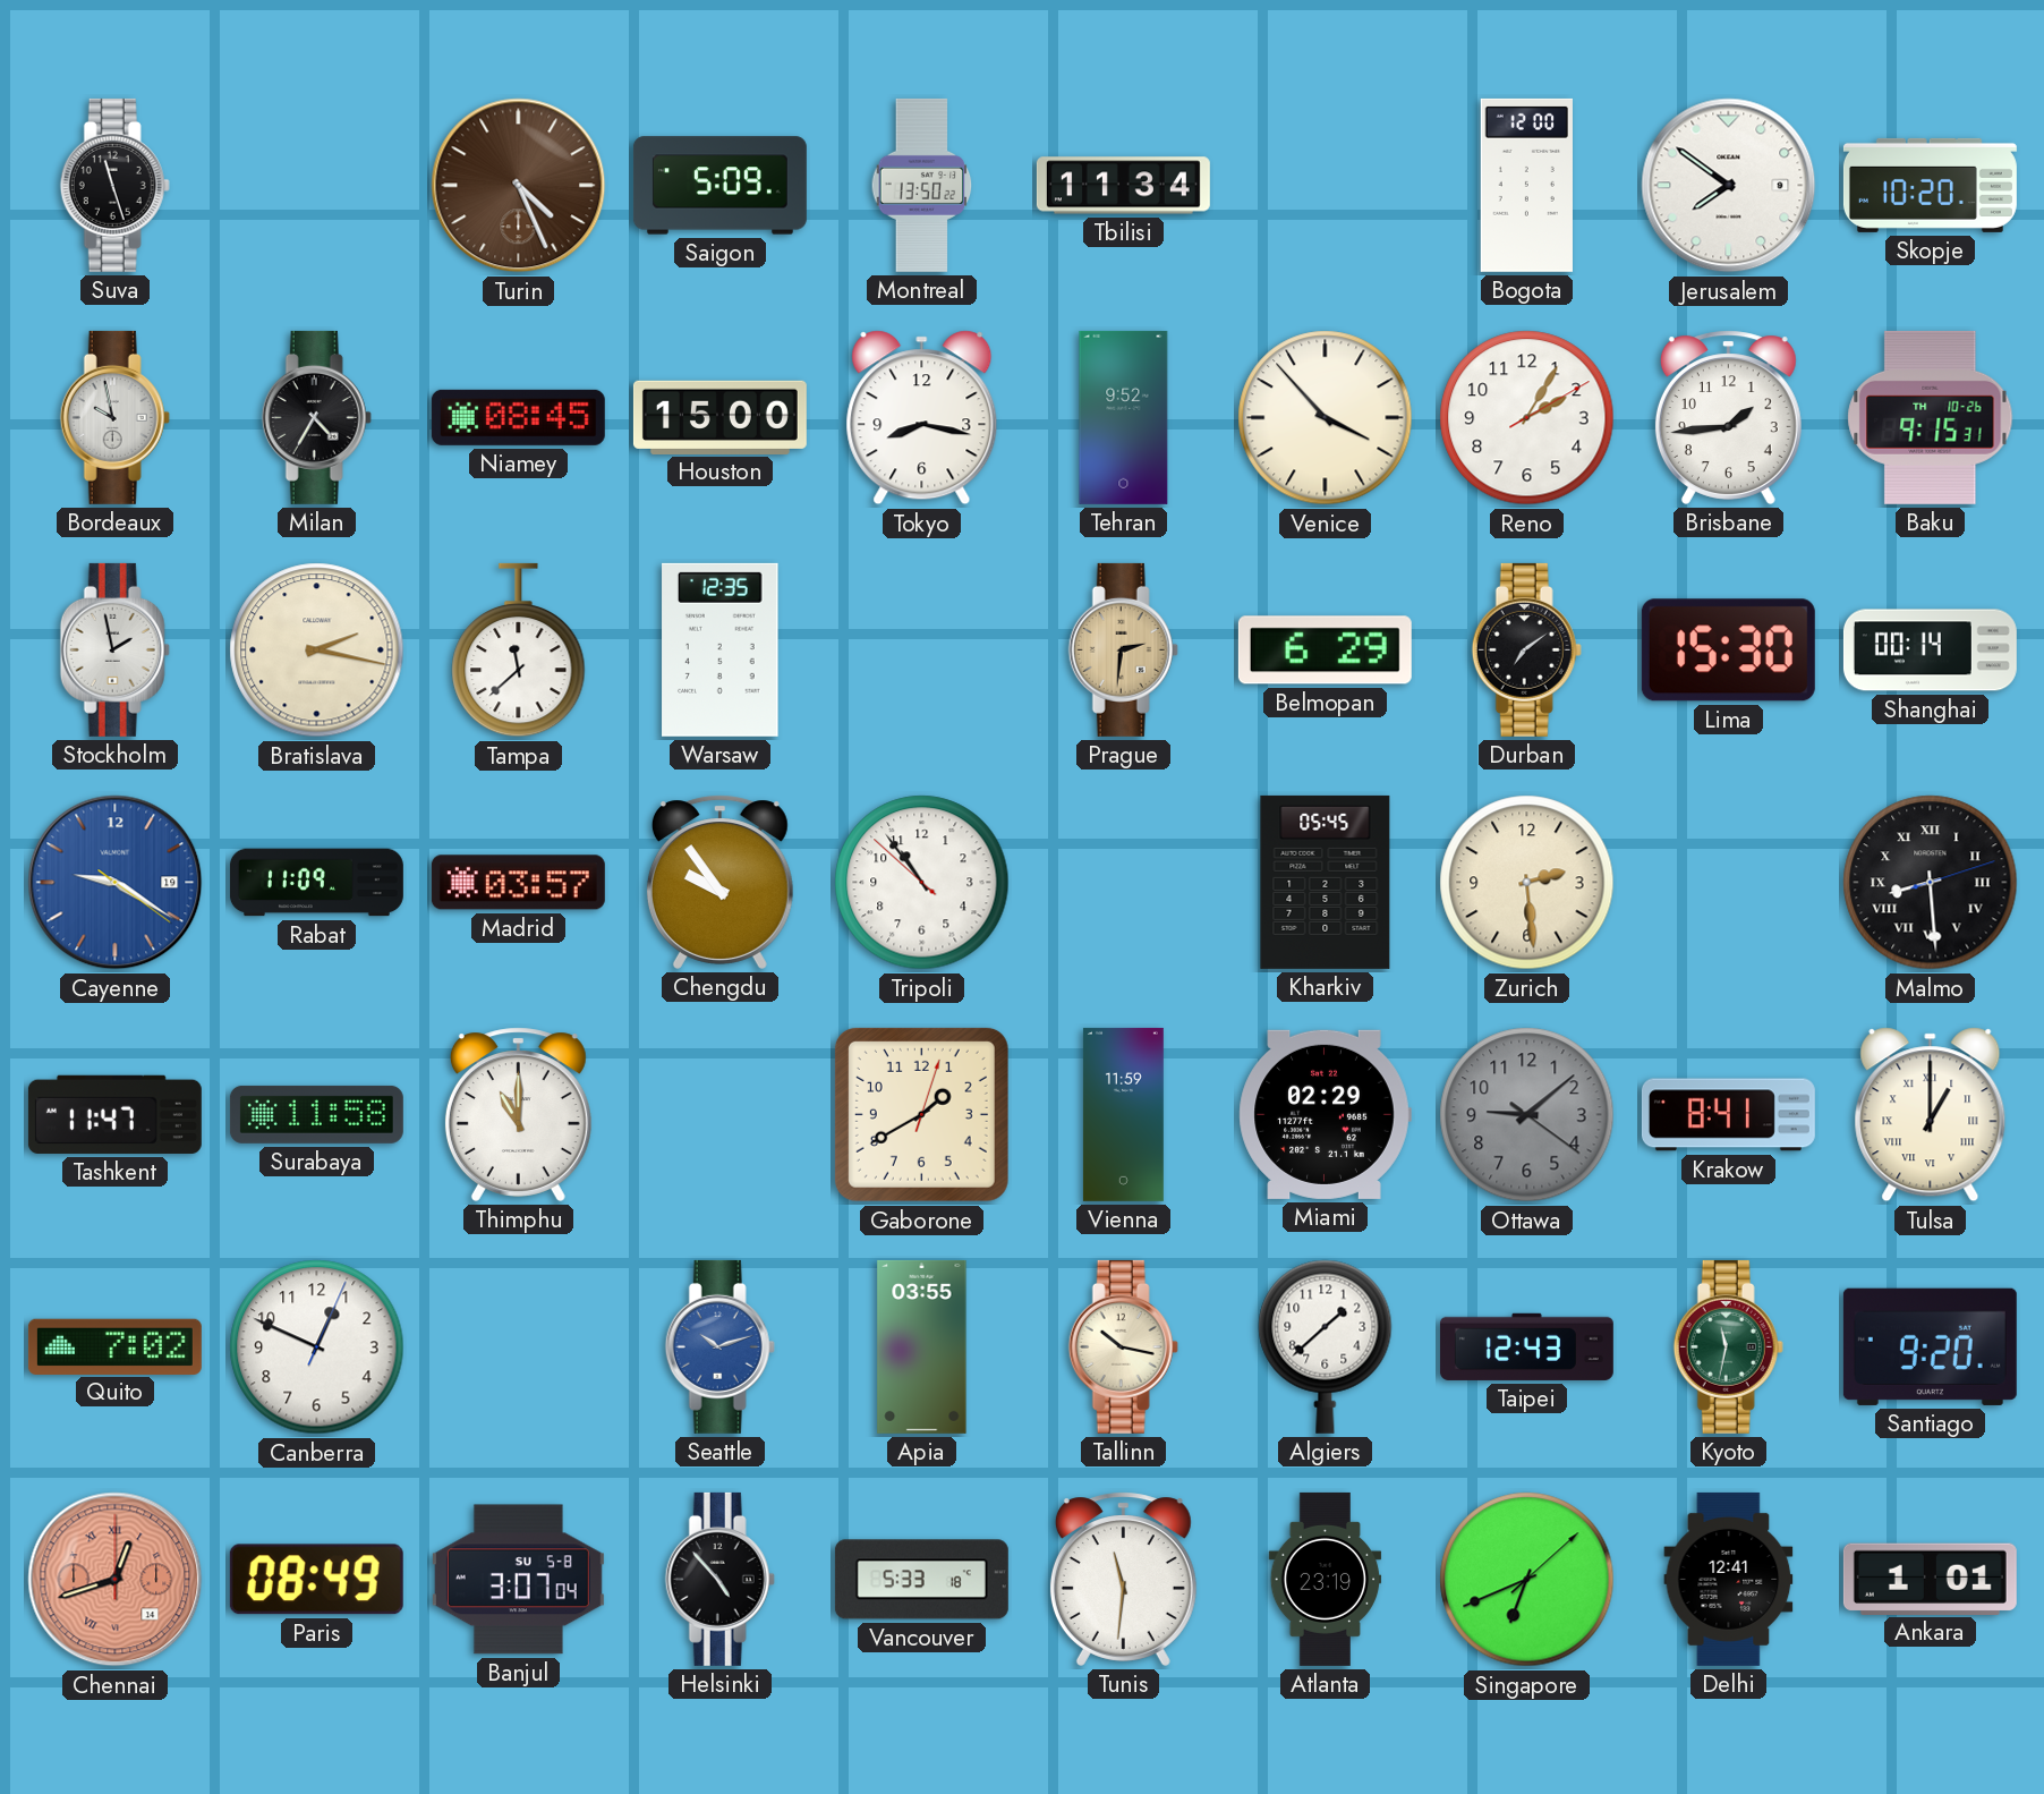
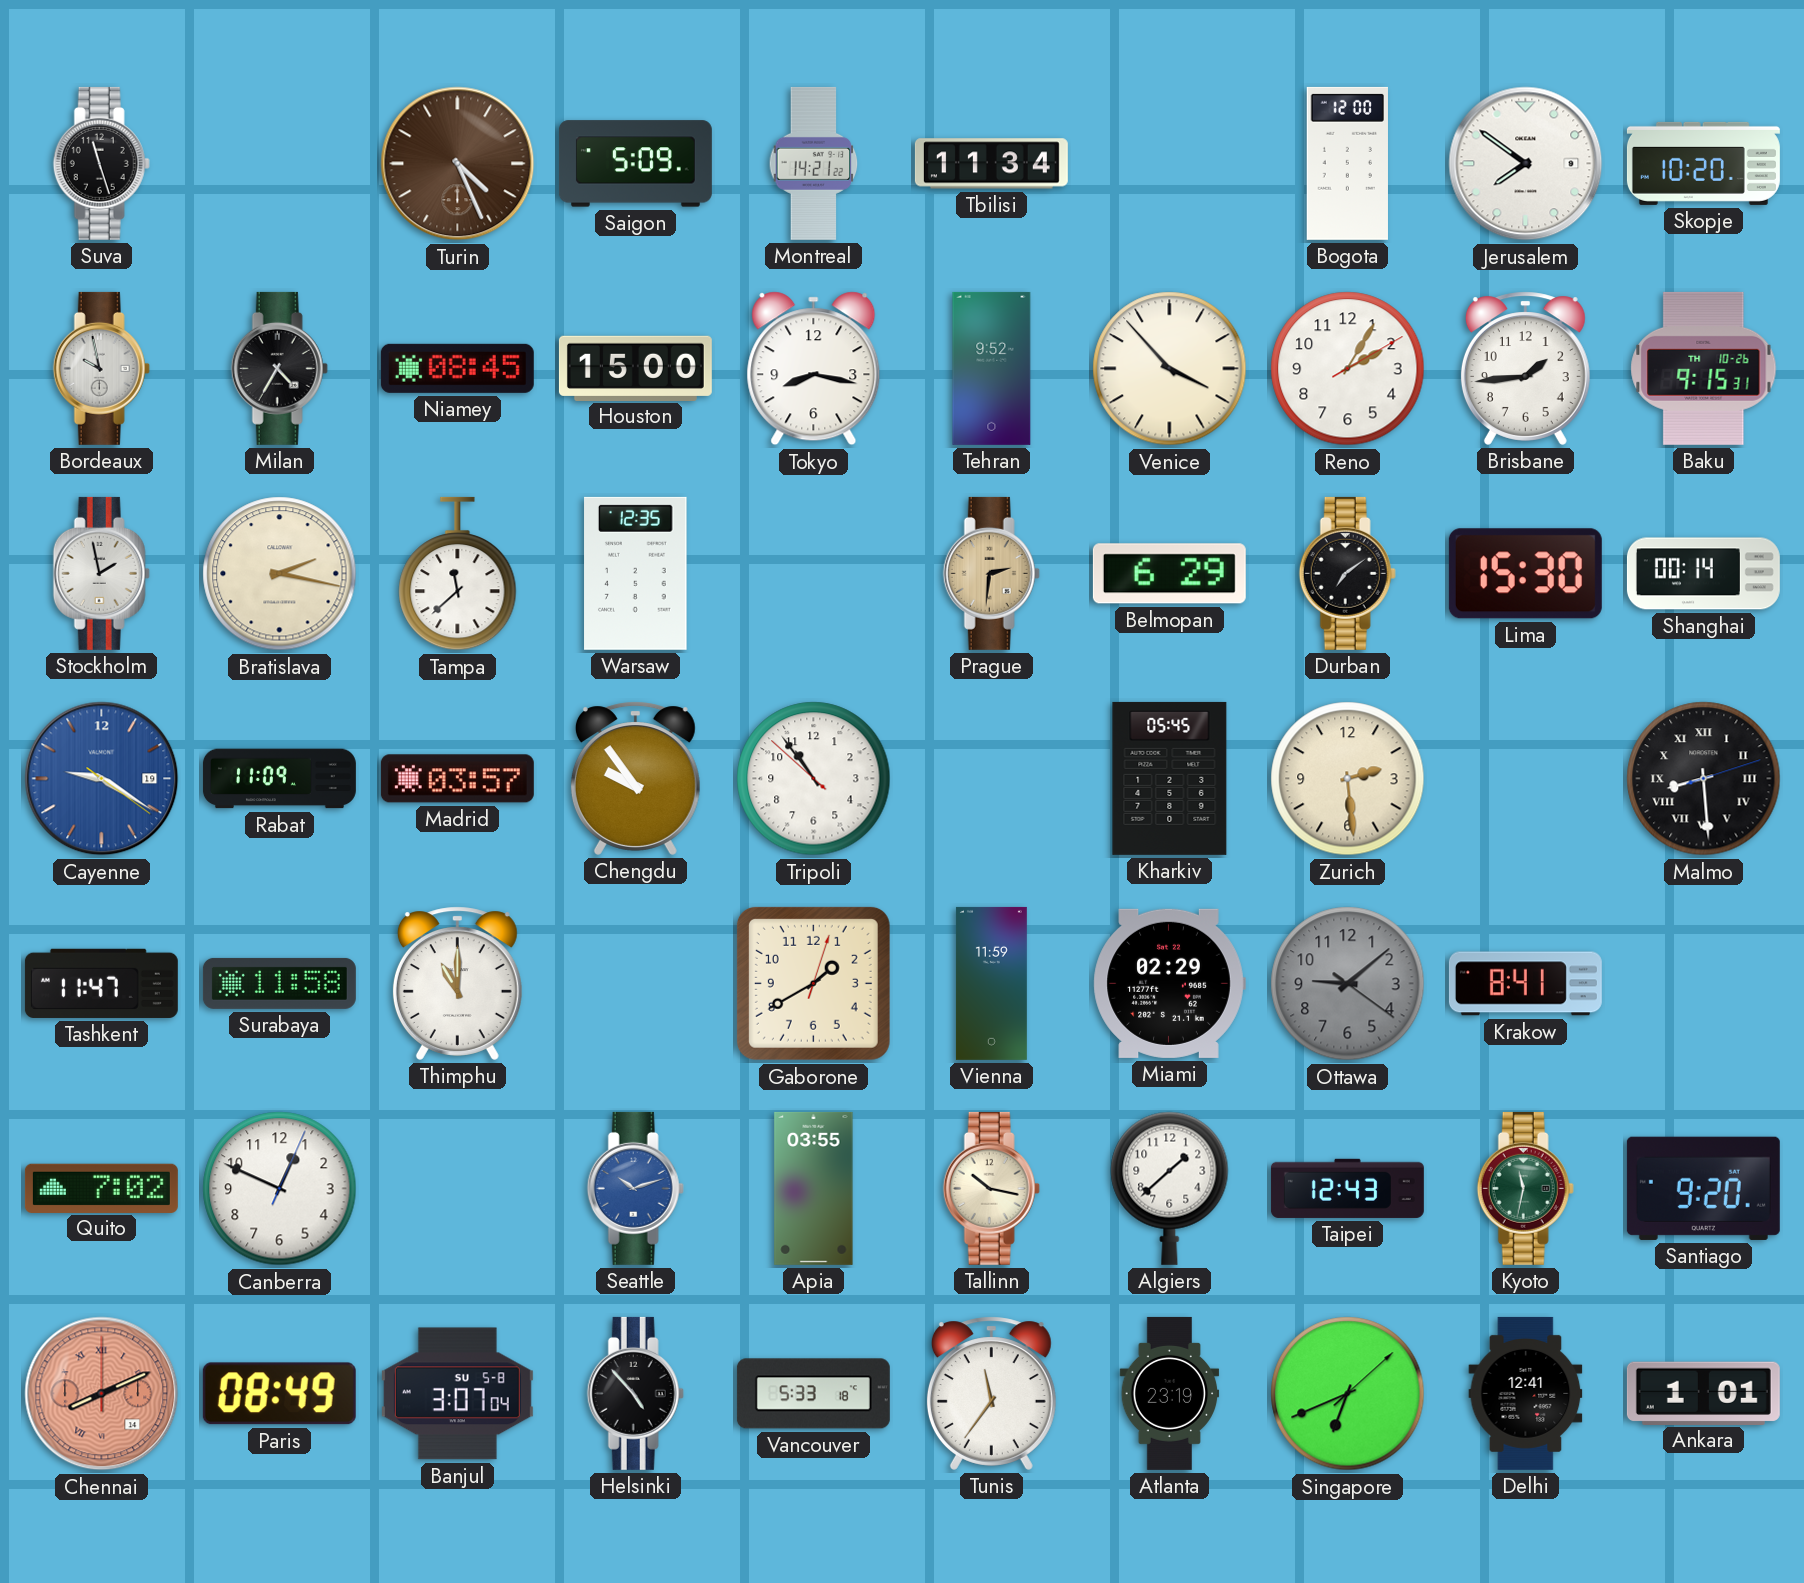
Montreal: 13:50 -> 14:21 (814, 163)
Tulsa: 1:00 -> none (1931, 1115)
Chennai: 12:42 -> 8:11 (102, 1394)
Tunis: 11:31 -> 11:36 (991, 1393)
